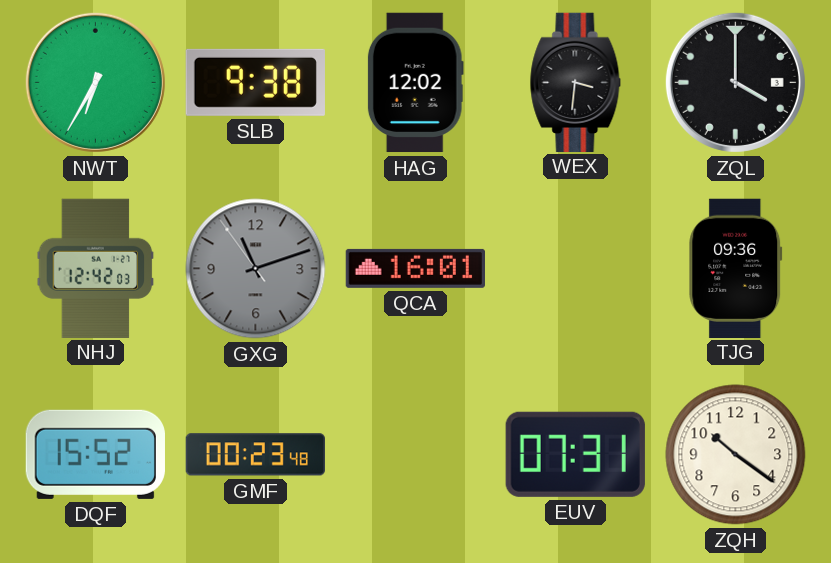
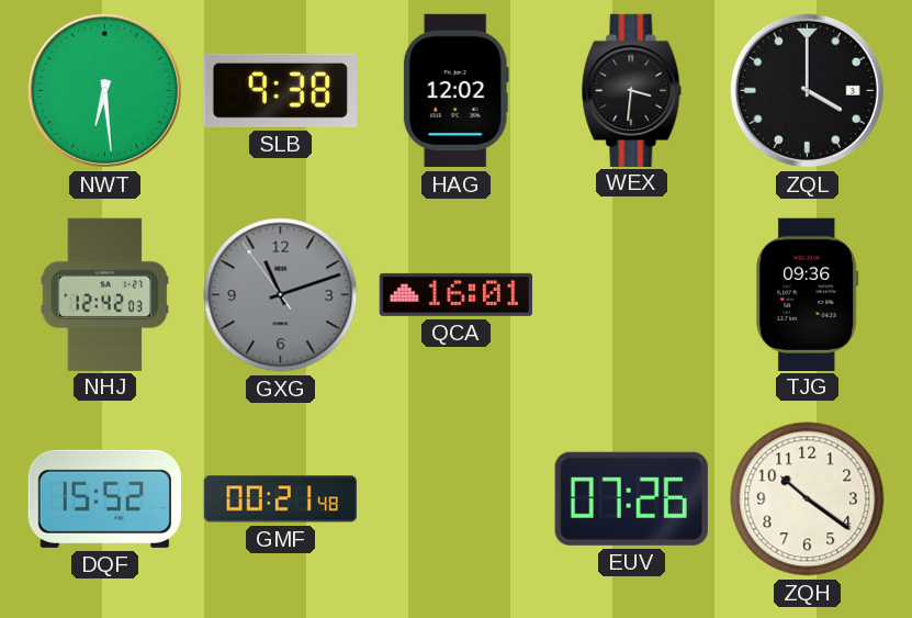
NWT: 6:35 -> 6:29 (104, 90)
GMF: 00:23 -> 00:21 (280, 499)
EUV: 07:31 -> 07:26 (631, 498)
